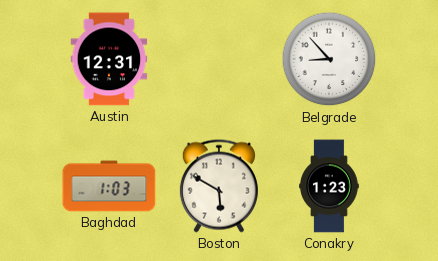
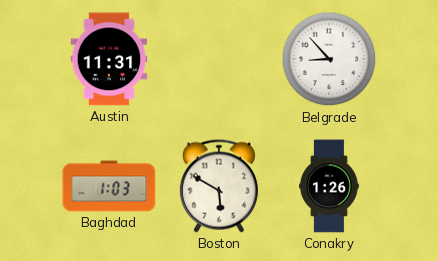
Austin: 12:31 -> 11:31 (109, 59)
Conakry: 1:23 -> 1:26 (329, 186)
